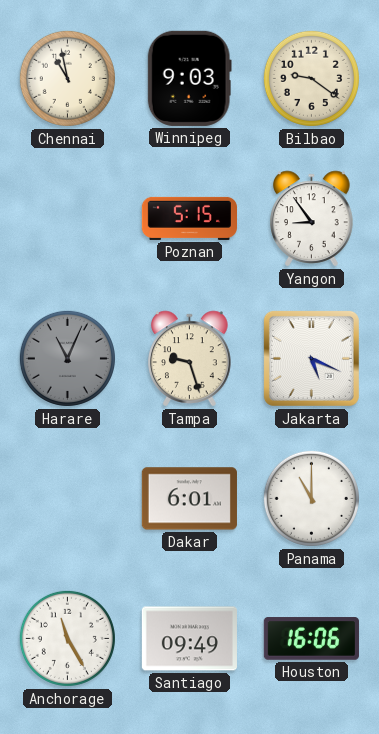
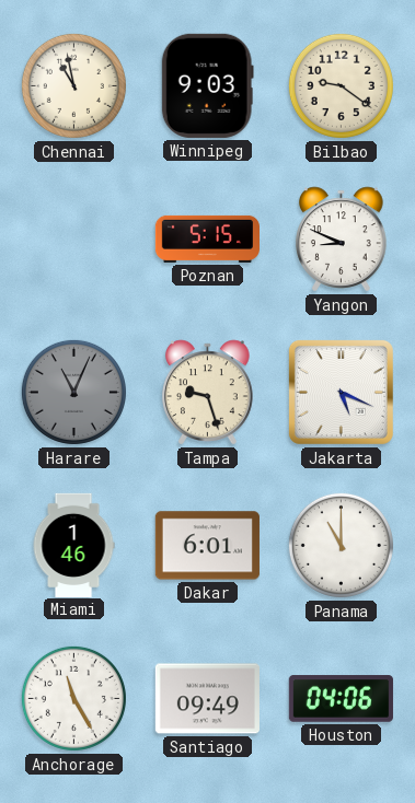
Yangon: 8:54 -> 8:49 (342, 240)
Miami: none -> 1:46 (73, 545)
Houston: 16:06 -> 04:06 (341, 699)
